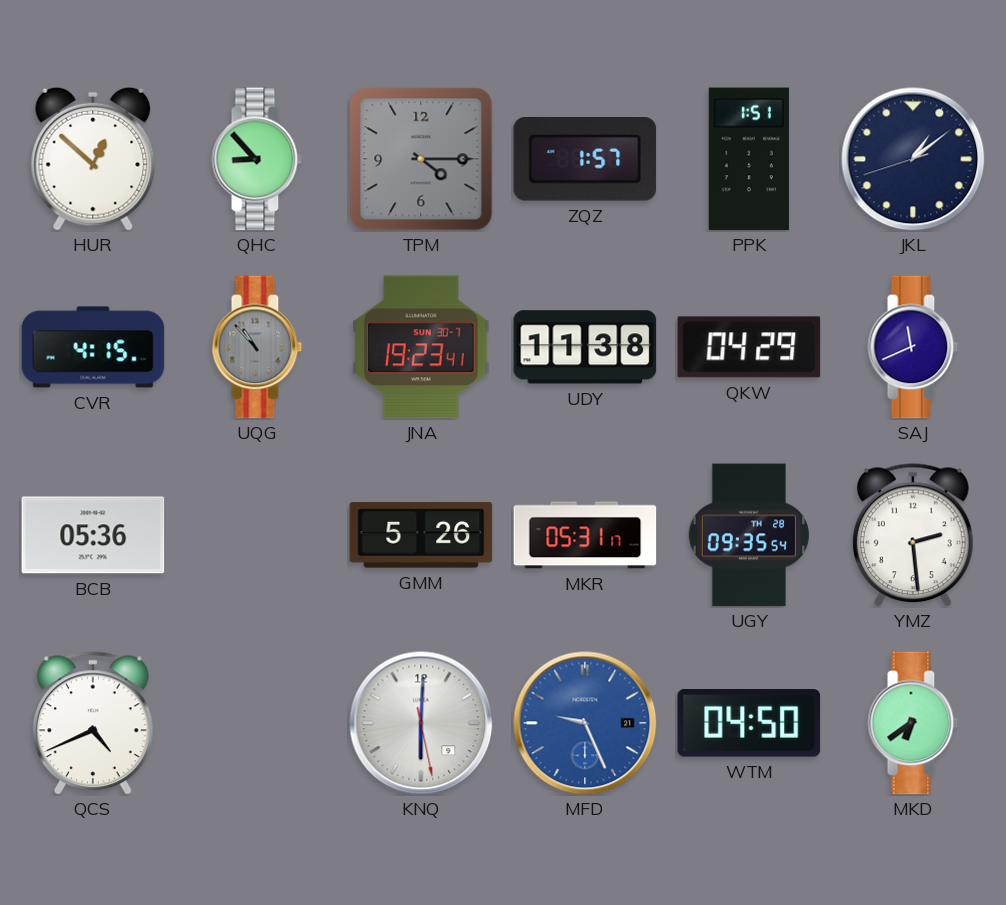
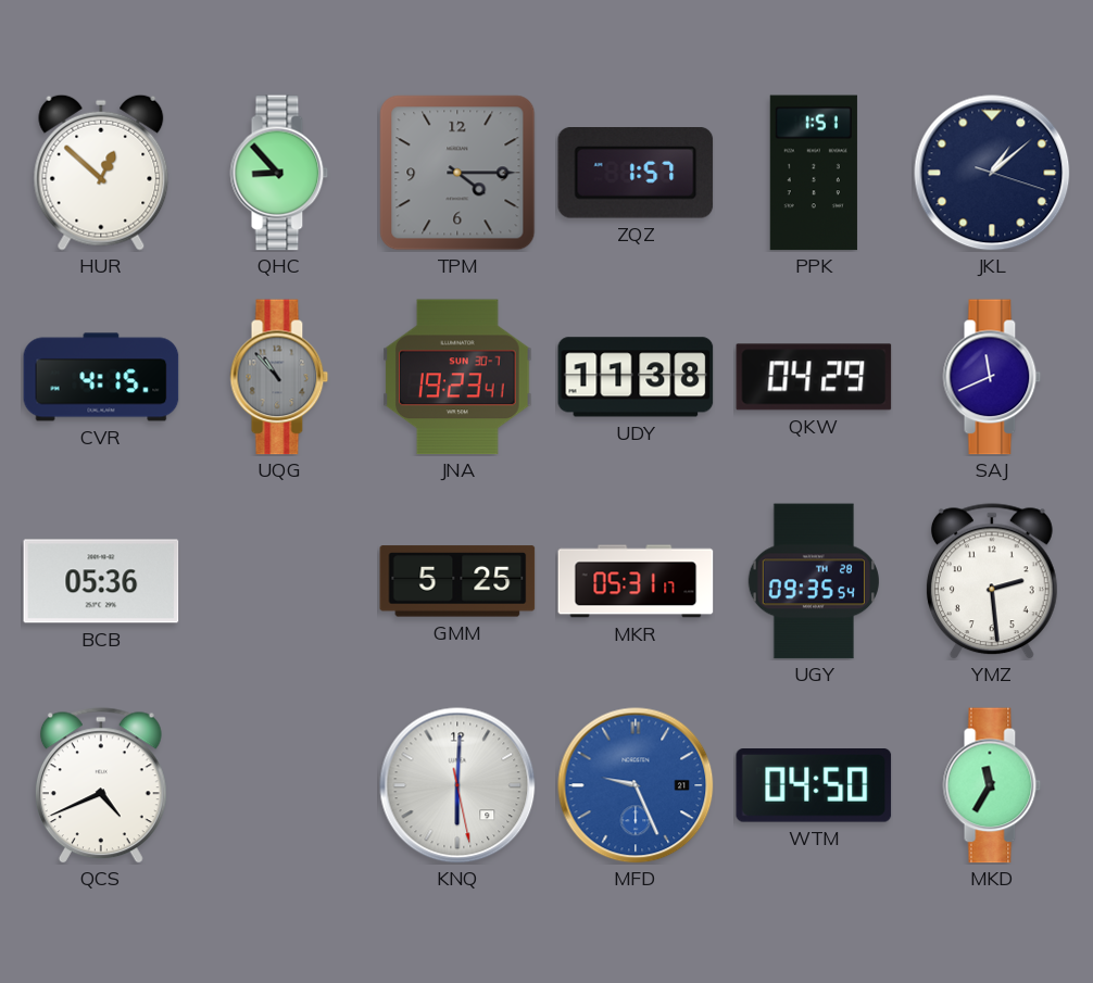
JKL: 1:08:42 -> 1:08:18 (992, 173)
GMM: 5:26 -> 5:25 (457, 581)
MKD: 6:39 -> 11:35 (992, 785)
